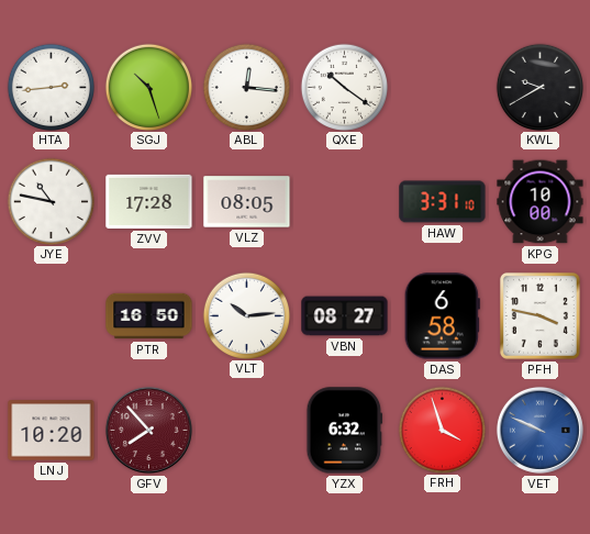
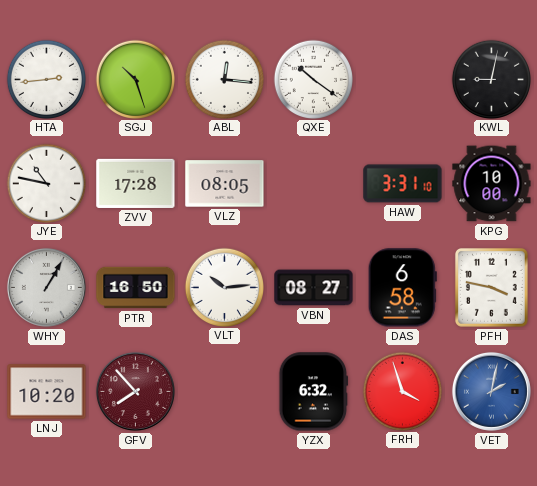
KWL: 9:40 -> 9:02 (491, 79)
WHY: none -> 1:05 (46, 287)
VET: 9:49 -> 2:02 (491, 391)
